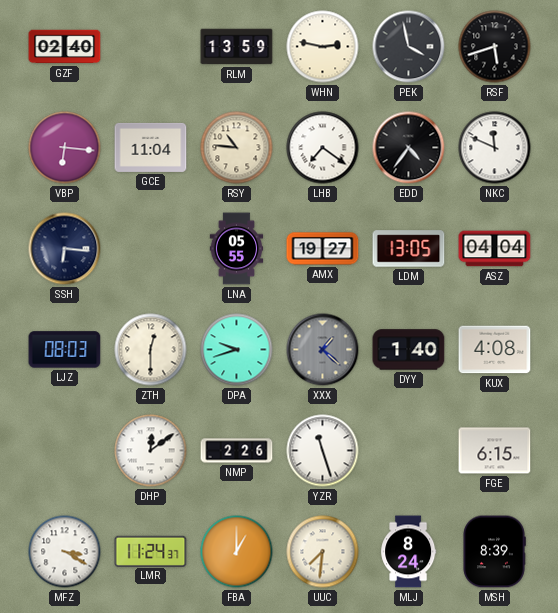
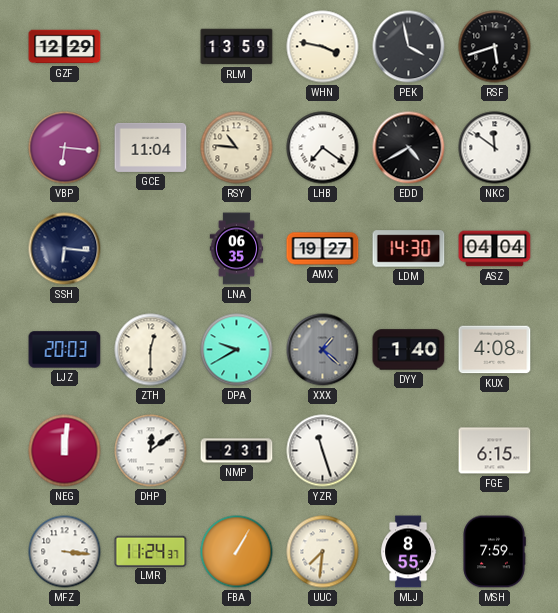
GZF: 02:40 -> 12:29 (65, 47)
WHN: 2:47 -> 3:47 (323, 47)
EDD: 4:36 -> 4:40 (409, 148)
NKC: 11:49 -> 11:51 (495, 148)
LNA: 05:55 -> 06:35 (237, 249)
LDM: 13:05 -> 14:30 (409, 249)
LJZ: 08:03 -> 20:03 (65, 350)
DPA: 9:42 -> 9:40 (237, 350)
NEG: none -> 12:01 (65, 451)
NMP: 2:26 -> 2:31 (237, 451)
MFZ: 3:20 -> 3:16 (65, 552)
FBA: 1:00 -> 1:05 (237, 552)
MLJ: 8:24 -> 8:55 (409, 552)
MSH: 8:39 -> 7:59 (494, 552)
